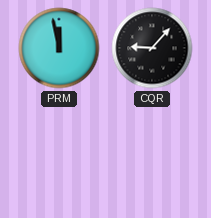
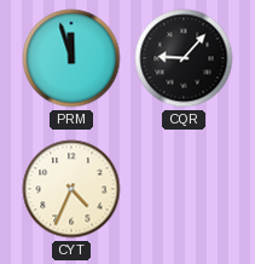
PRM: 11:58 -> 11:57 (71, 58)
CYT: none -> 4:34 (71, 189)
